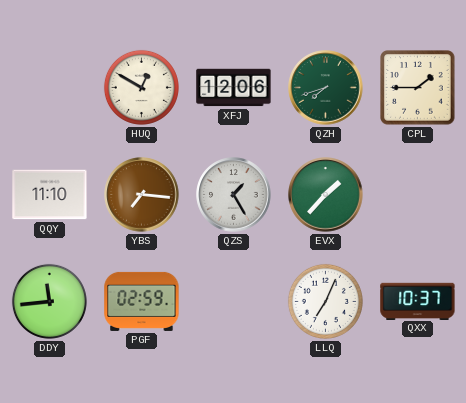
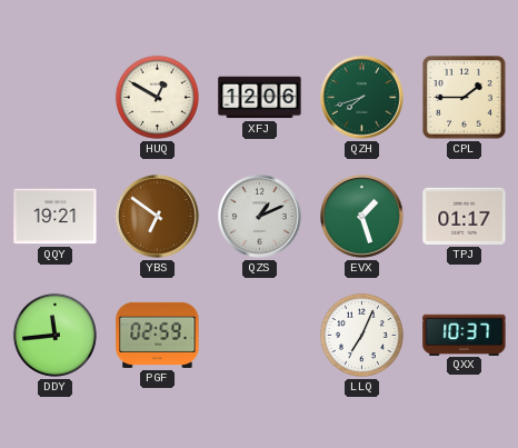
QQY: 11:10 -> 19:21 (56, 217)
YBS: 7:16 -> 6:51 (158, 217)
QZS: 1:25 -> 1:11 (260, 217)
EVX: 1:37 -> 1:27 (362, 217)
TPJ: none -> 01:17 (465, 216)
